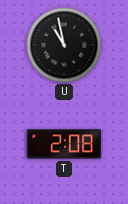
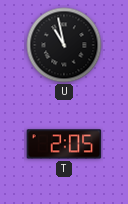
T: 2:08 -> 2:05 (64, 144)
